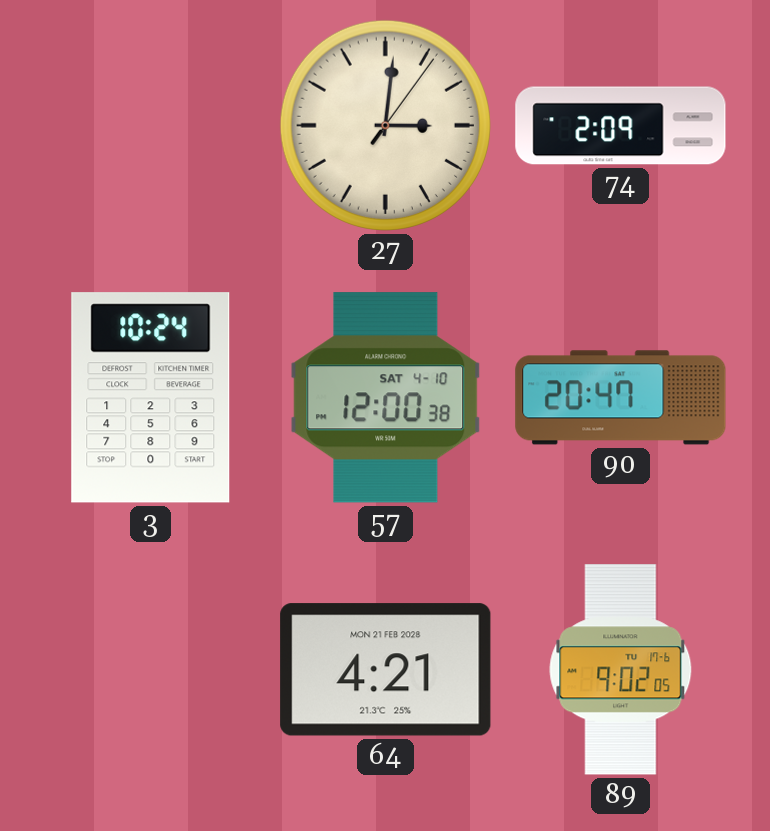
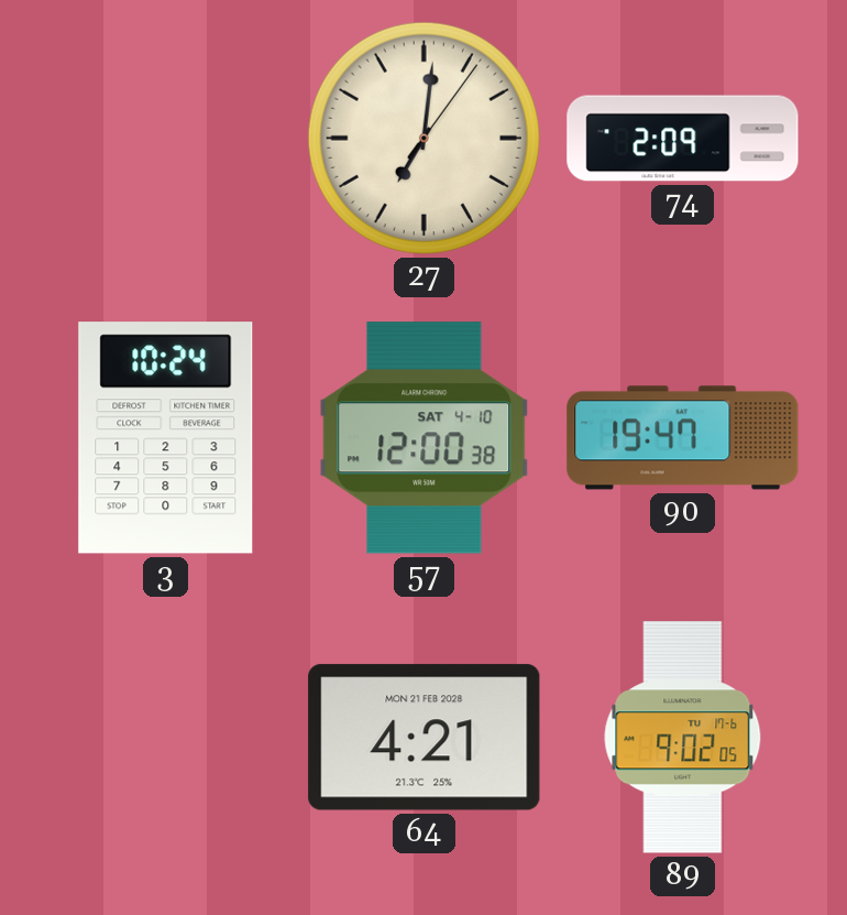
27: 3:01 -> 7:01 (424, 138)
90: 20:47 -> 19:47 (683, 438)
